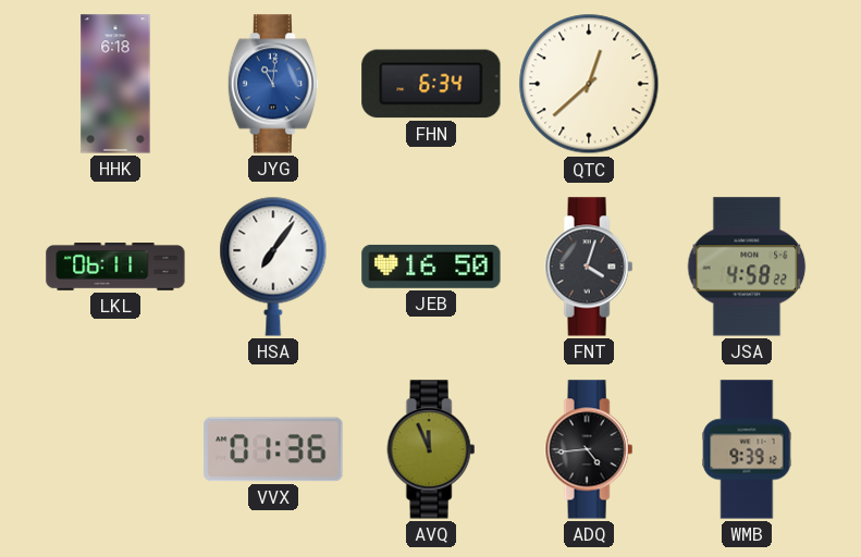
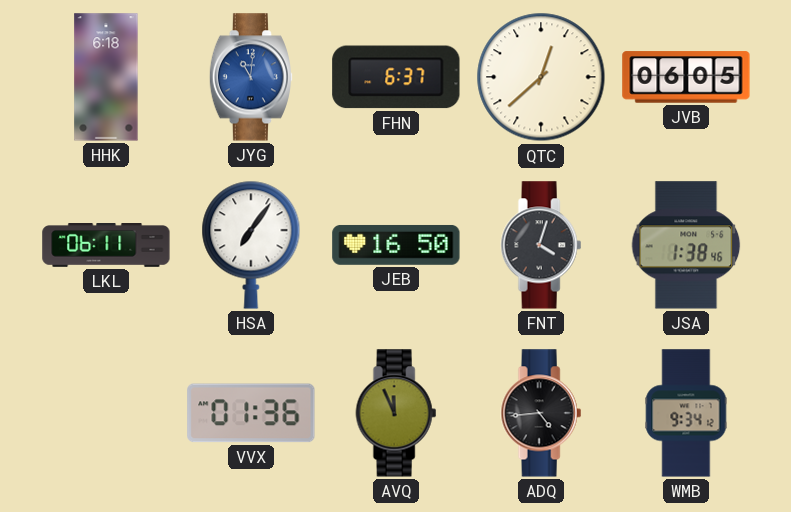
FHN: 6:34 -> 6:37 (396, 77)
JVB: none -> 06:05 (686, 77)
JSA: 4:58 -> 1:38 (686, 245)
WMB: 9:39 -> 9:34 (686, 413)
